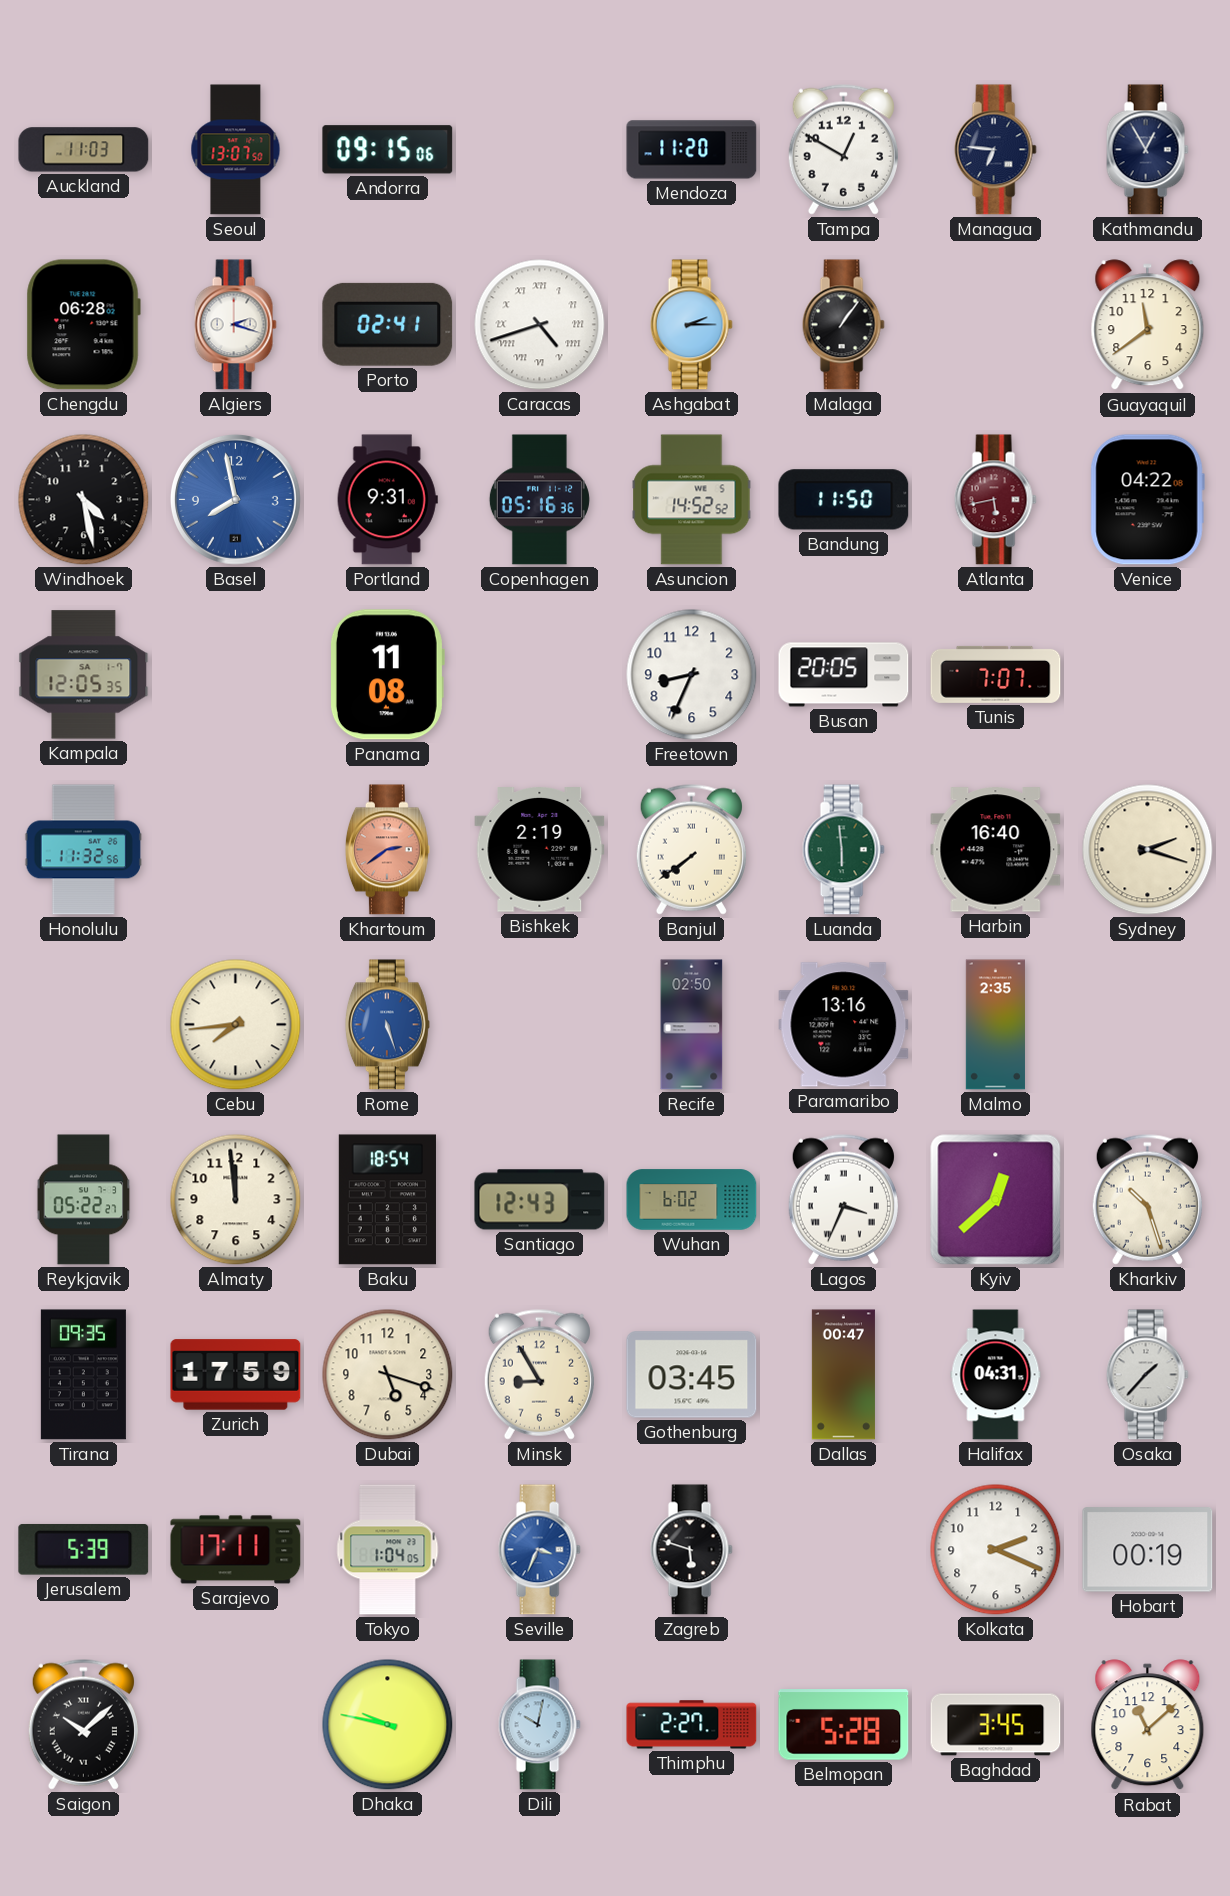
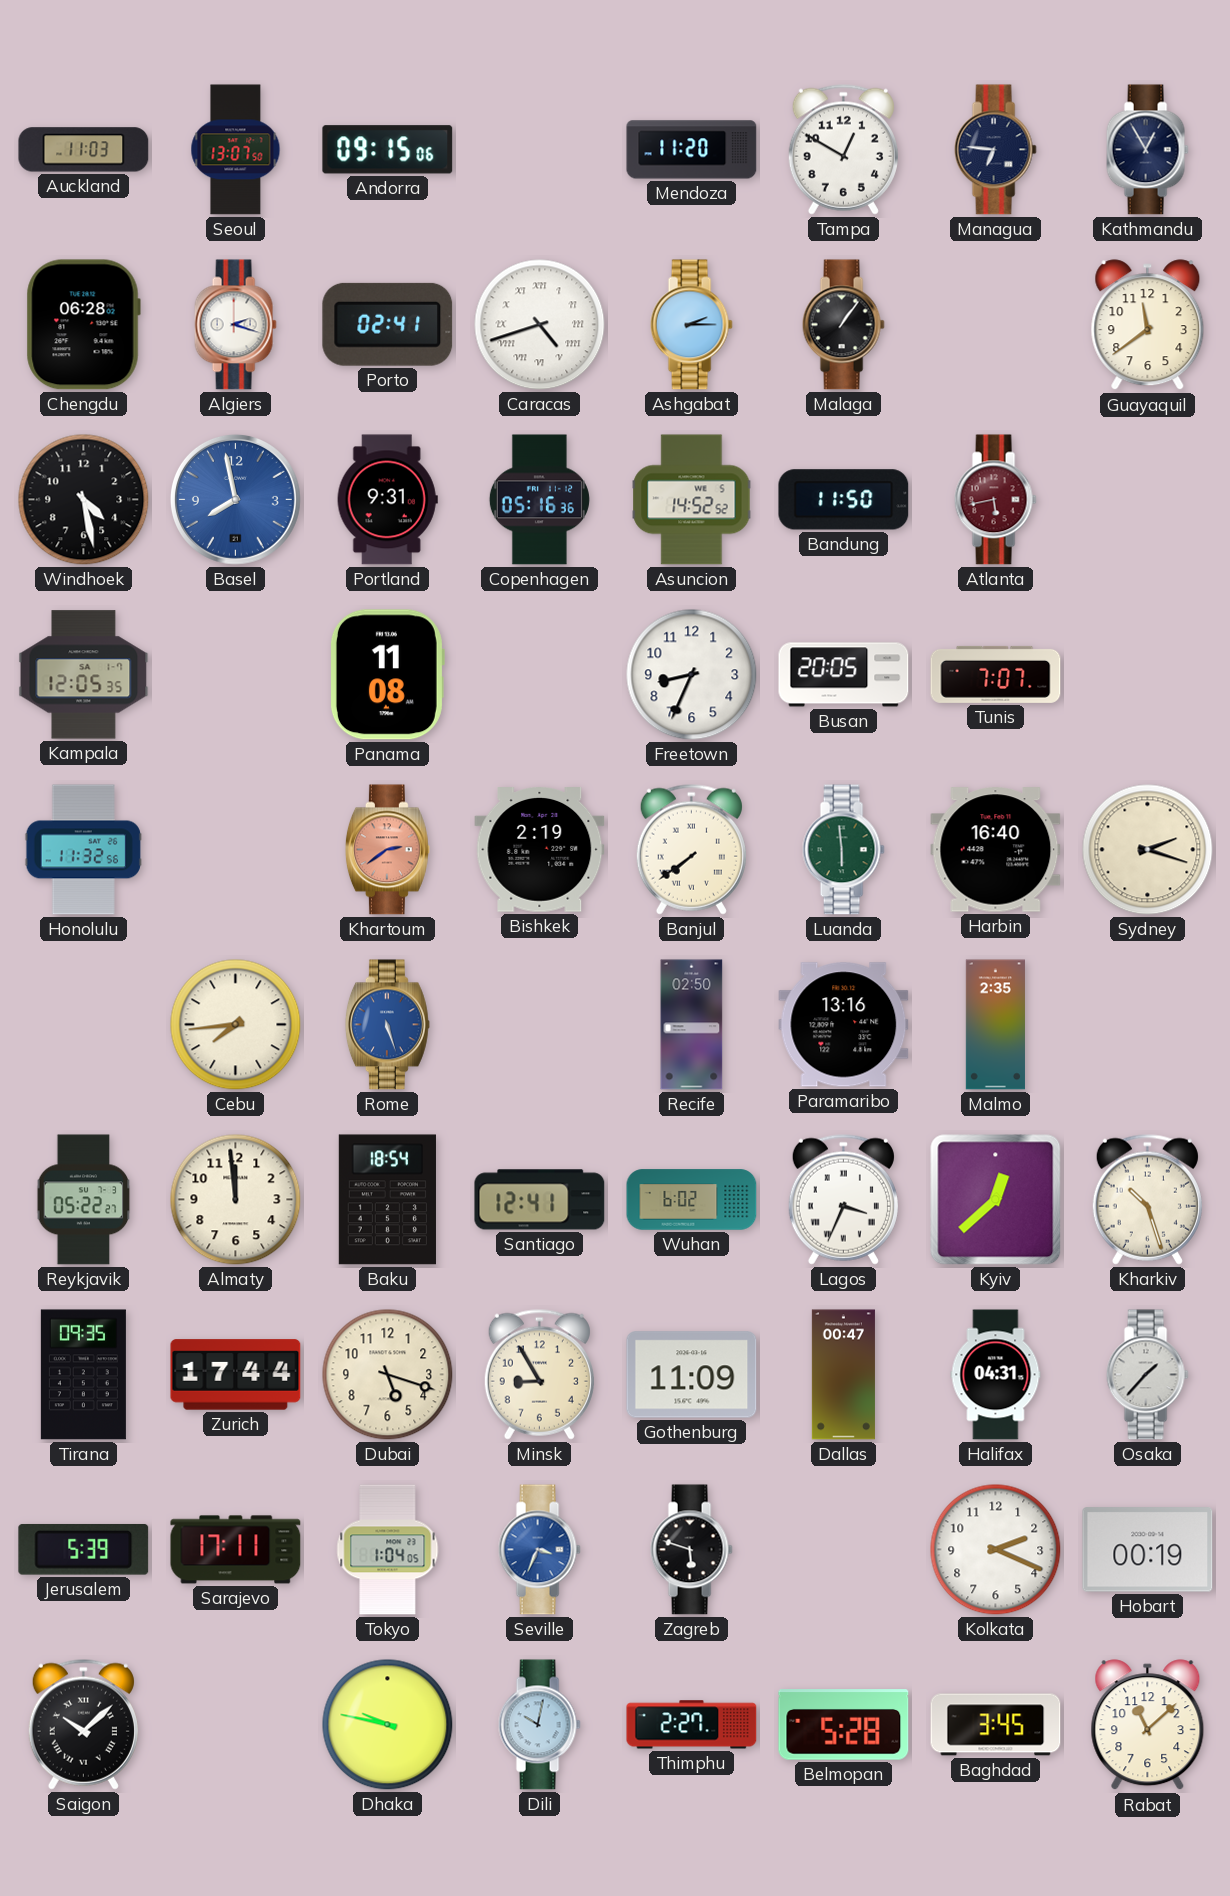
Venice: 04:22 -> none (1147, 500)
Santiago: 12:43 -> 12:41 (540, 1200)
Zurich: 17:59 -> 17:44 (236, 1375)
Gothenburg: 03:45 -> 11:09 (692, 1375)
